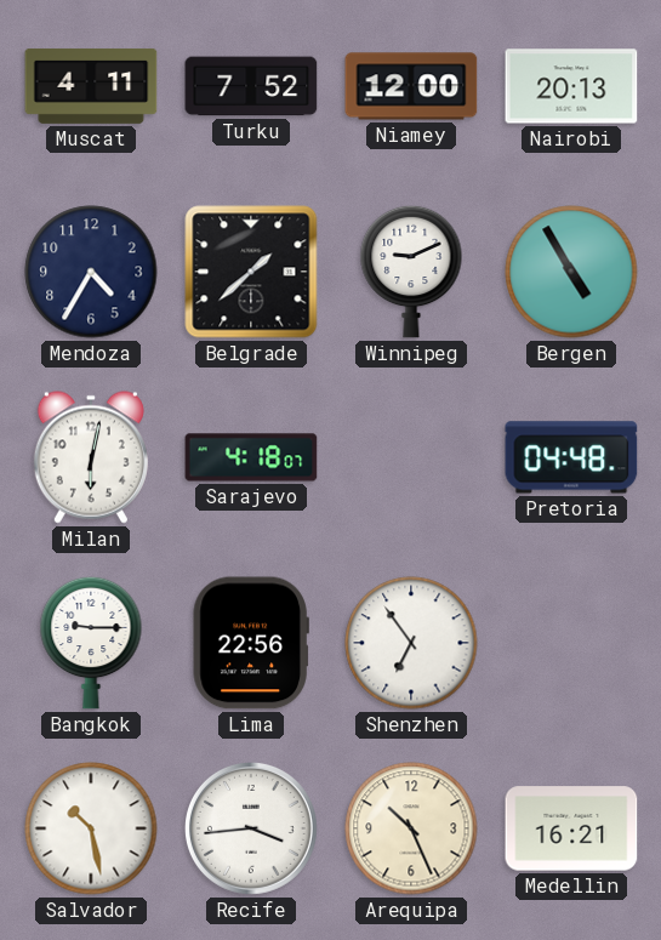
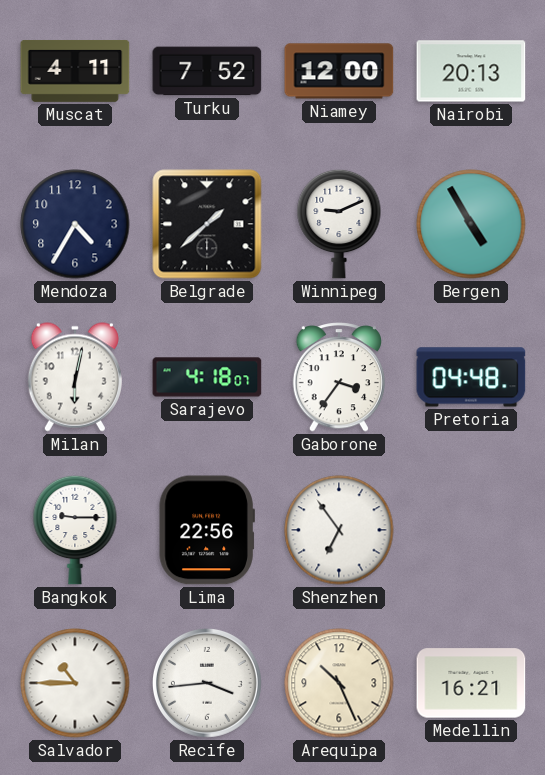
Gaborone: none -> 3:36 (338, 377)
Salvador: 10:28 -> 10:45 (75, 683)
